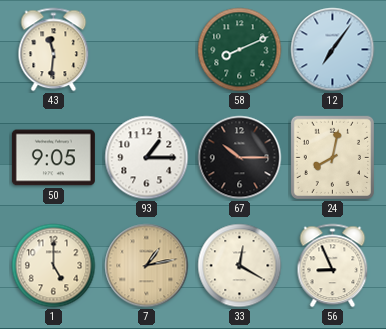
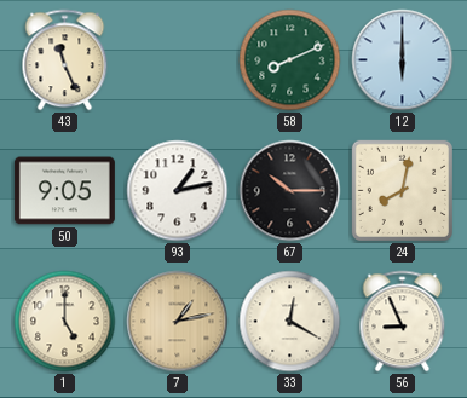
43: 11:31 -> 11:26 (65, 60)
12: 7:06 -> 6:00 (403, 60)
93: 1:15 -> 1:13 (178, 191)
